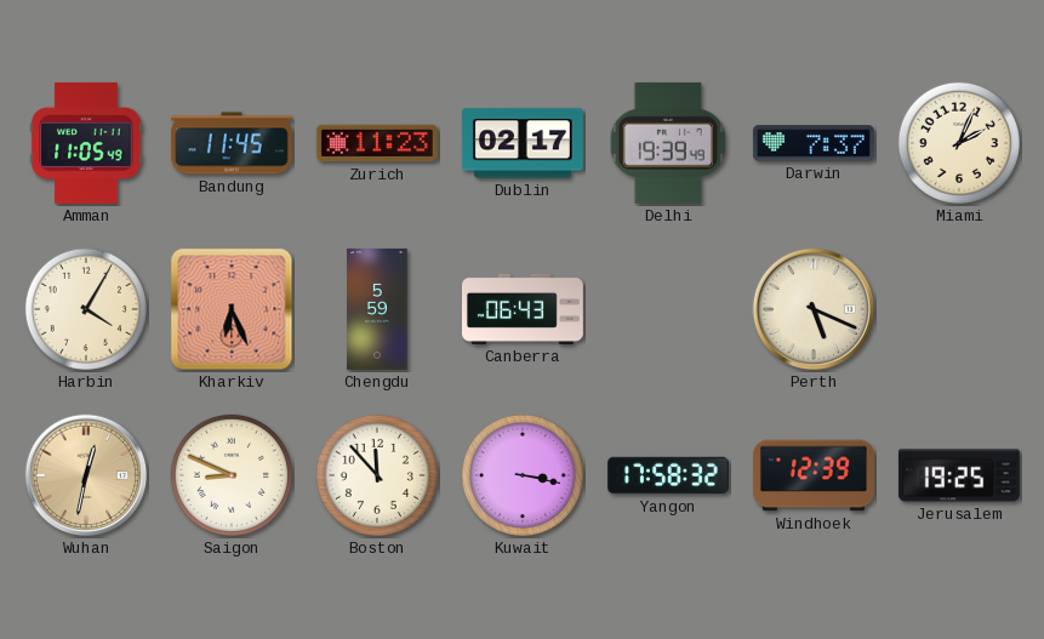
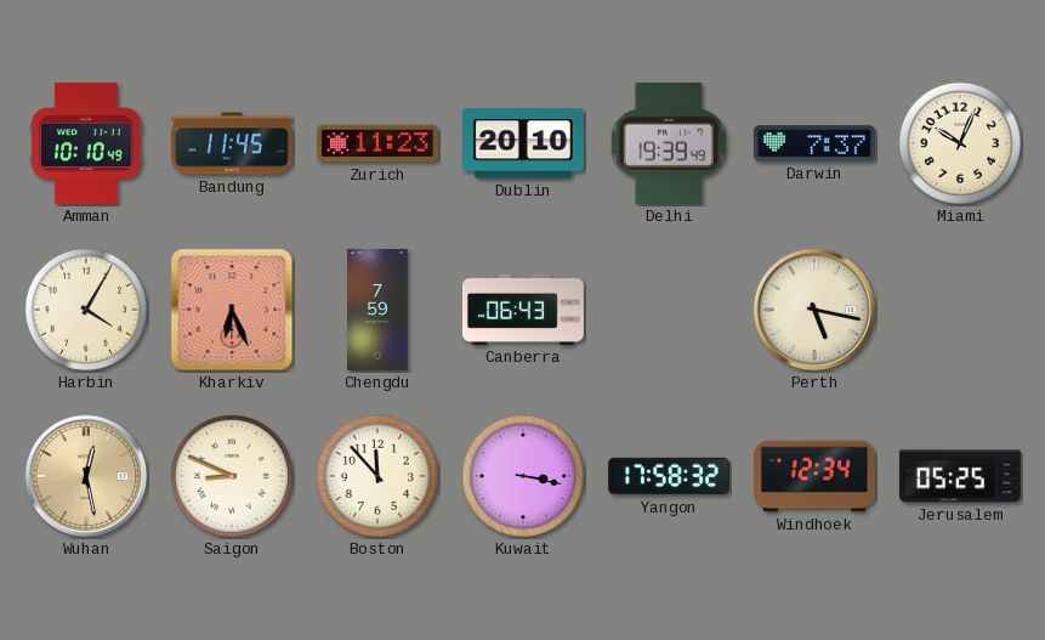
Amman: 11:05 -> 10:10 (86, 143)
Dublin: 02:17 -> 20:10 (523, 143)
Miami: 2:04 -> 10:04 (960, 143)
Chengdu: 5:59 -> 7:59 (377, 310)
Perth: 5:19 -> 5:17 (814, 310)
Wuhan: 12:32 -> 12:28 (86, 476)
Windhoek: 12:39 -> 12:34 (814, 476)
Jerusalem: 19:25 -> 05:25 (960, 476)
